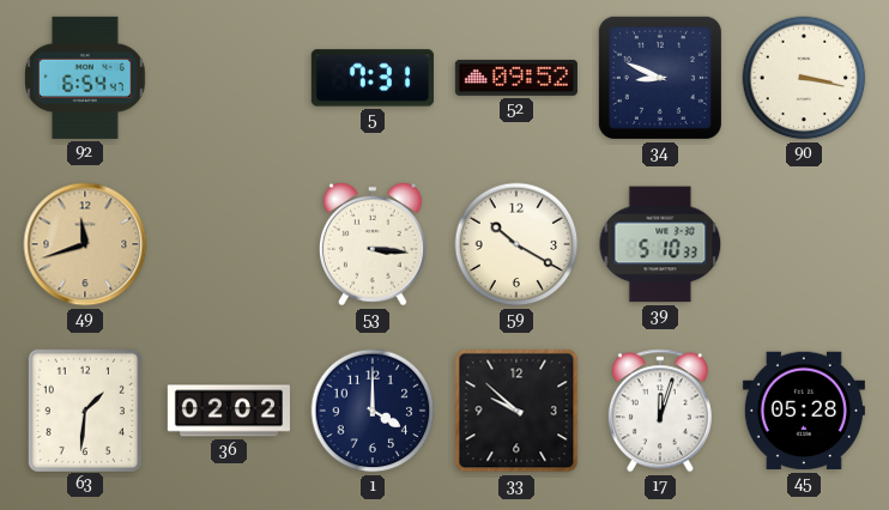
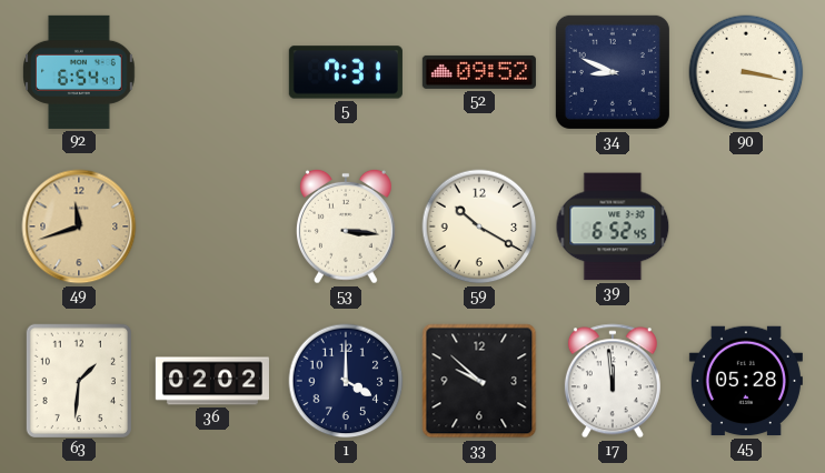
39: 5:10 -> 6:52 (613, 227)
17: 12:03 -> 11:59 (613, 381)
